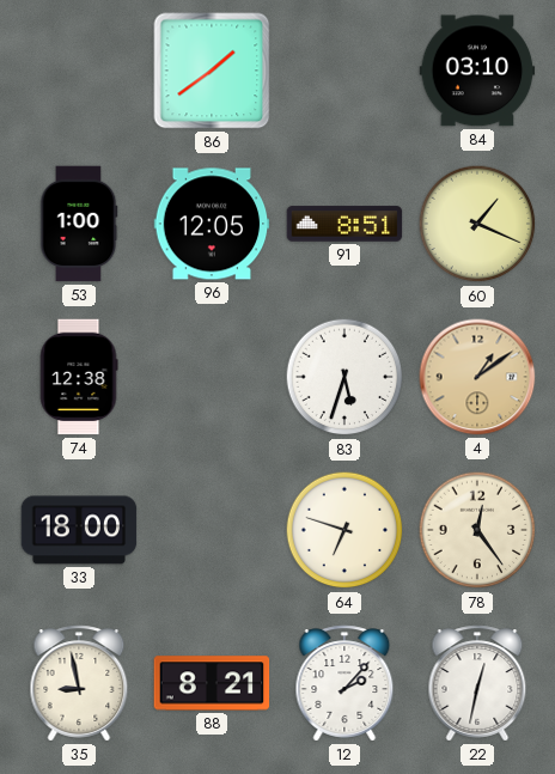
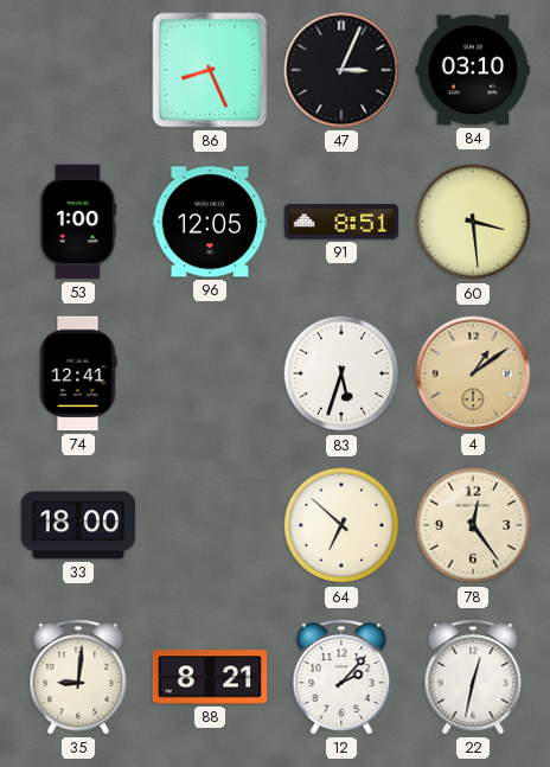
86: 1:39 -> 8:26 (210, 70)
47: none -> 3:04 (341, 70)
60: 1:19 -> 3:29 (473, 222)
74: 12:38 -> 12:41 (78, 373)
64: 6:48 -> 6:52 (341, 525)
35: 8:58 -> 9:01 (78, 677)
